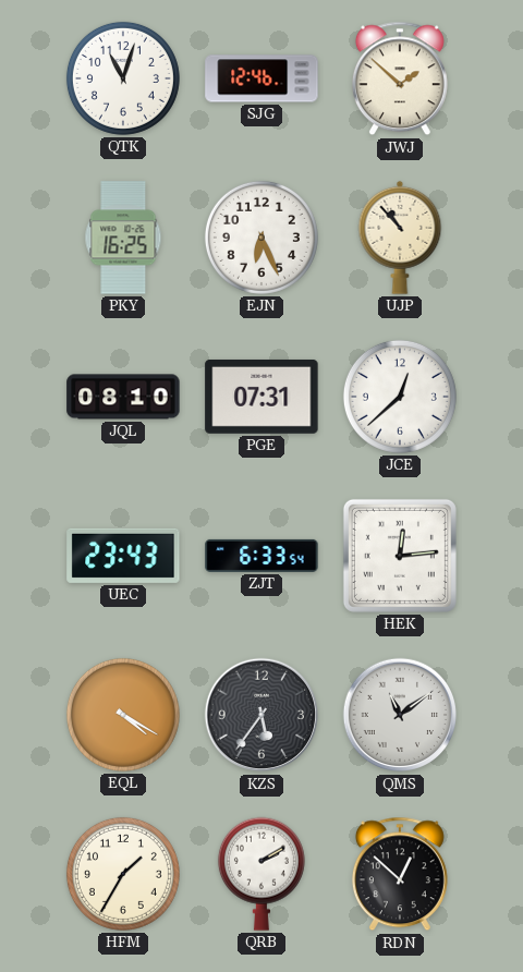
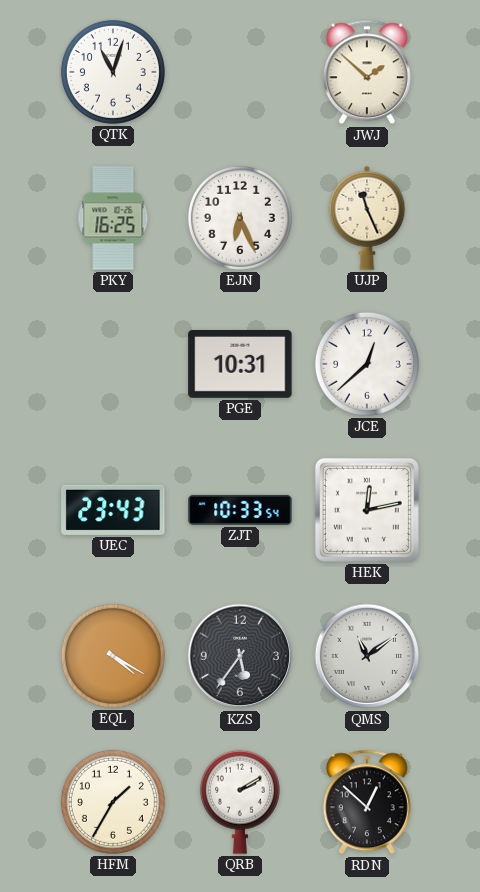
SJG: 12:46 -> none (261, 78)
UJP: 10:53 -> 11:26 (367, 218)
JQL: 08:10 -> none (123, 397)
PGE: 07:31 -> 10:31 (240, 364)
ZJT: 6:33 -> 10:33 (240, 510)
HEK: 12:14 -> 12:13 (367, 510)
